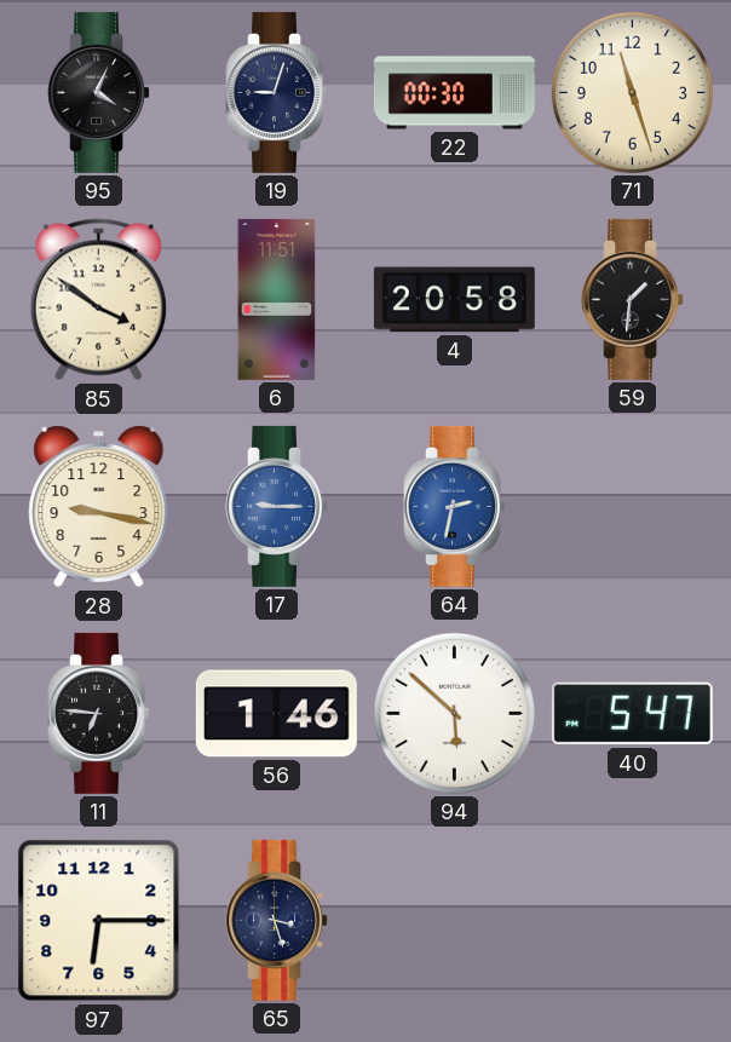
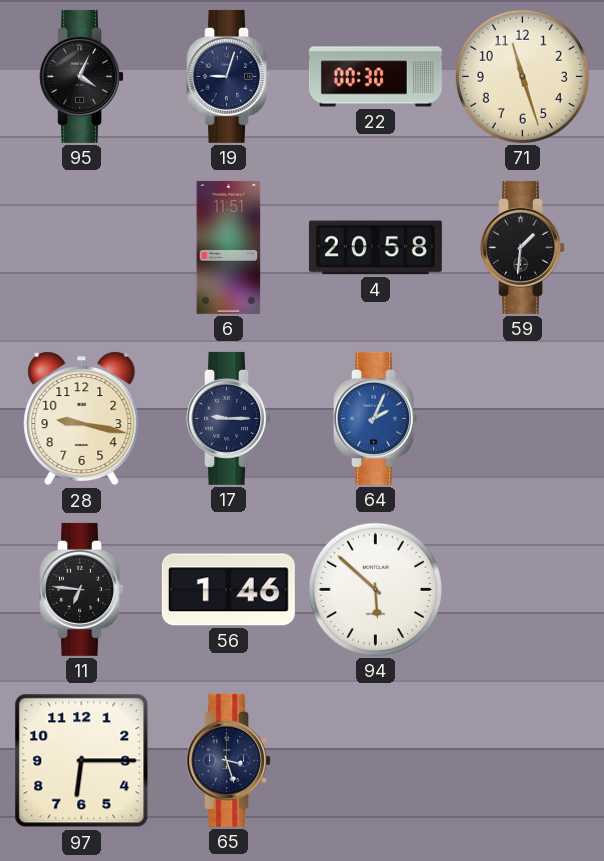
85: 3:51 -> none (98, 300)
17 dial: blue -> navy (229, 418)
64: 2:32 -> 2:04 (376, 418)
40: 5:47 -> none (632, 714)
